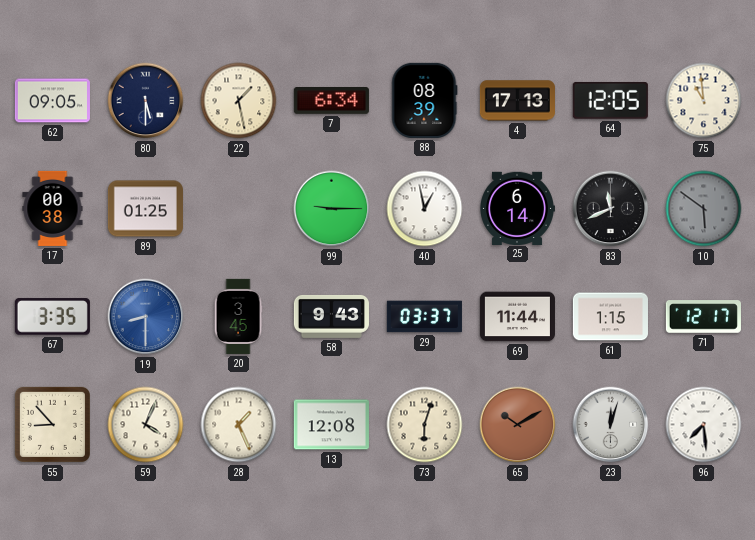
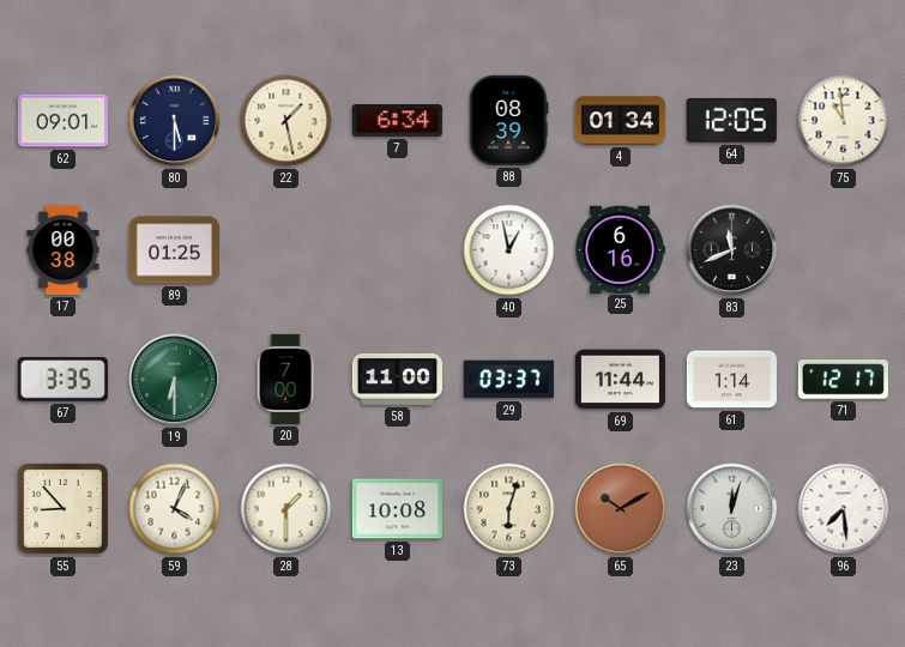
62: 09:05 -> 09:01 (62, 121)
4: 17:13 -> 01:34 (620, 121)
99: 9:15 -> none (332, 209)
25: 6:14 -> 6:16 (621, 249)
10: 5:51 -> none (704, 209)
19: 8:30 -> 6:30 (175, 380)
19 dial: blue -> green (175, 380)
20: 3:45 -> 7:00 (285, 379)
58: 9:43 -> 11:00 (397, 379)
61: 1:15 -> 1:14 (731, 380)
28: 1:26 -> 1:30 (286, 509)
13: 12:08 -> 10:08 (397, 509)
